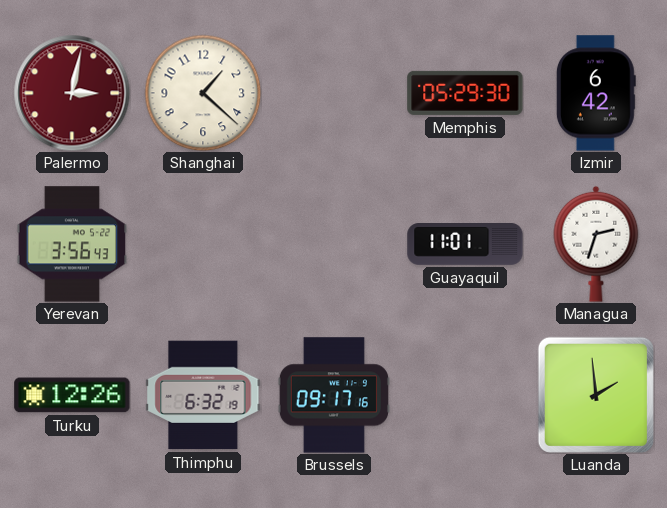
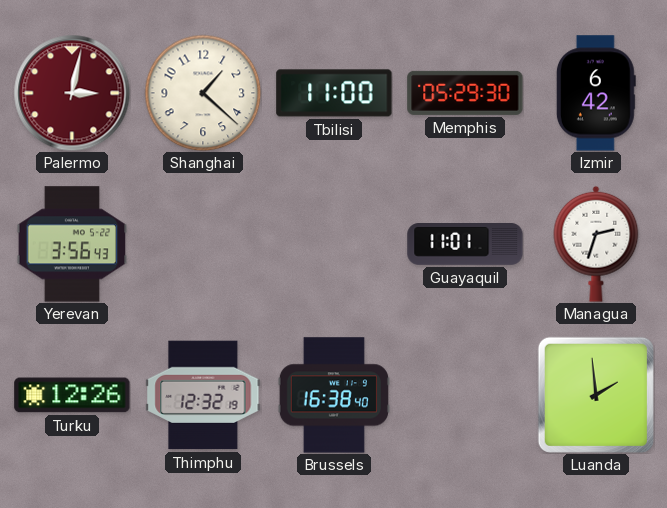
Tbilisi: none -> 11:00 (334, 93)
Thimphu: 6:32 -> 12:32 (203, 395)
Brussels: 09:17 -> 16:38 (334, 395)
